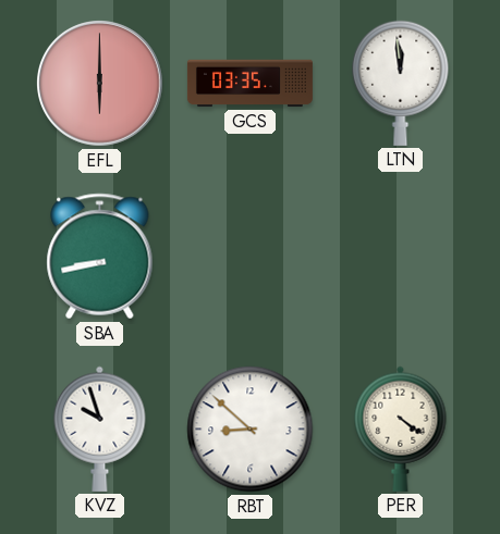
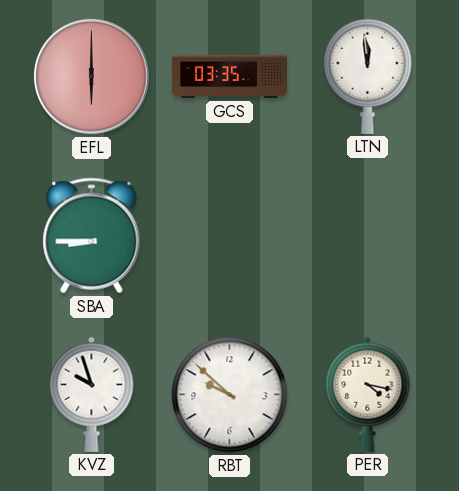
SBA: 8:43 -> 8:45 (92, 236)
RBT: 8:52 -> 9:52 (230, 395)
PER: 4:21 -> 4:17 (368, 394)
